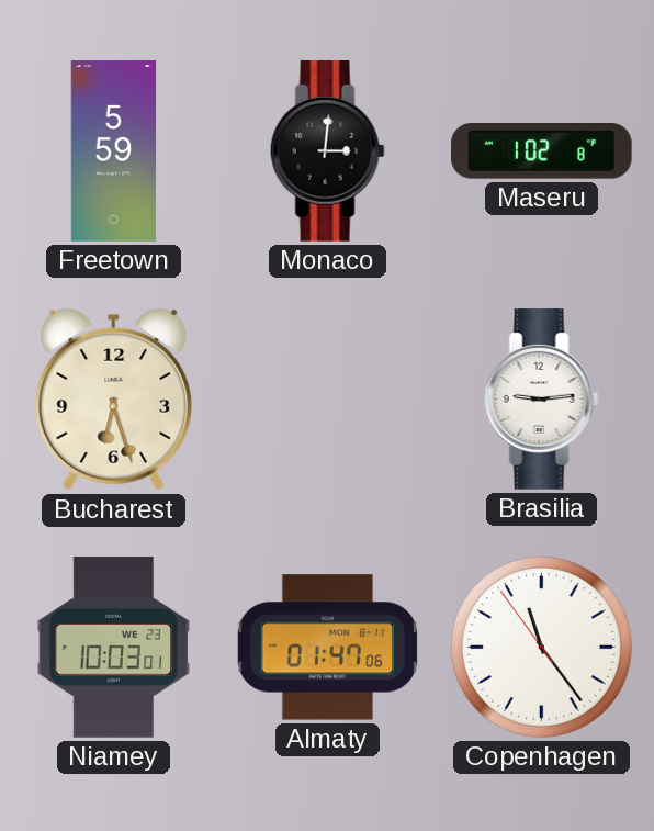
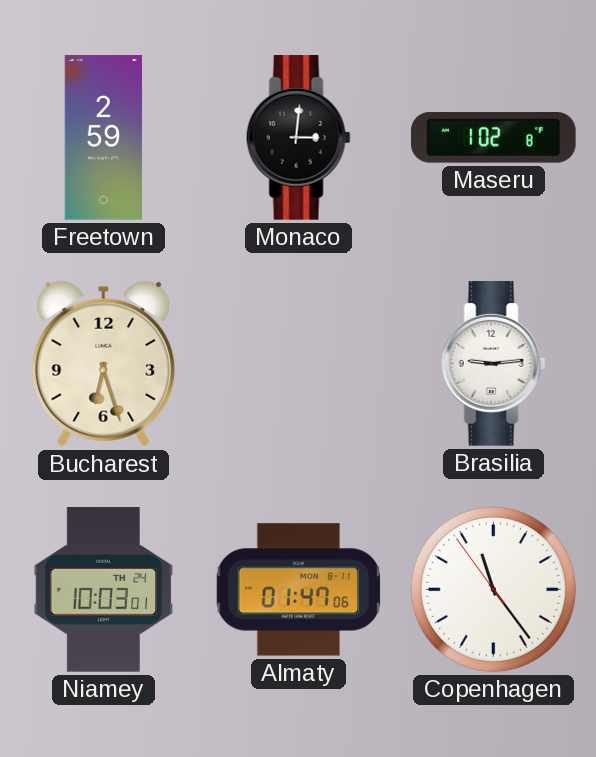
Freetown: 5:59 -> 2:59 (104, 138)
Niamey date: WE 23 -> TH 24 (104, 590)
